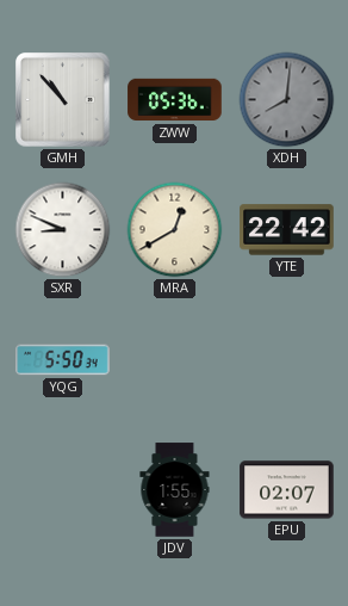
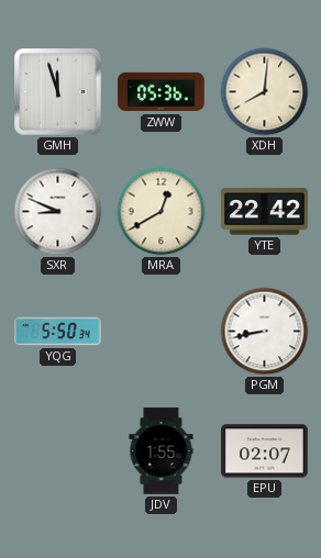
GMH: 10:53 -> 11:57 (58, 92)
XDH dial: grey -> cream (265, 92)
PGM: none -> 8:43 (265, 332)
